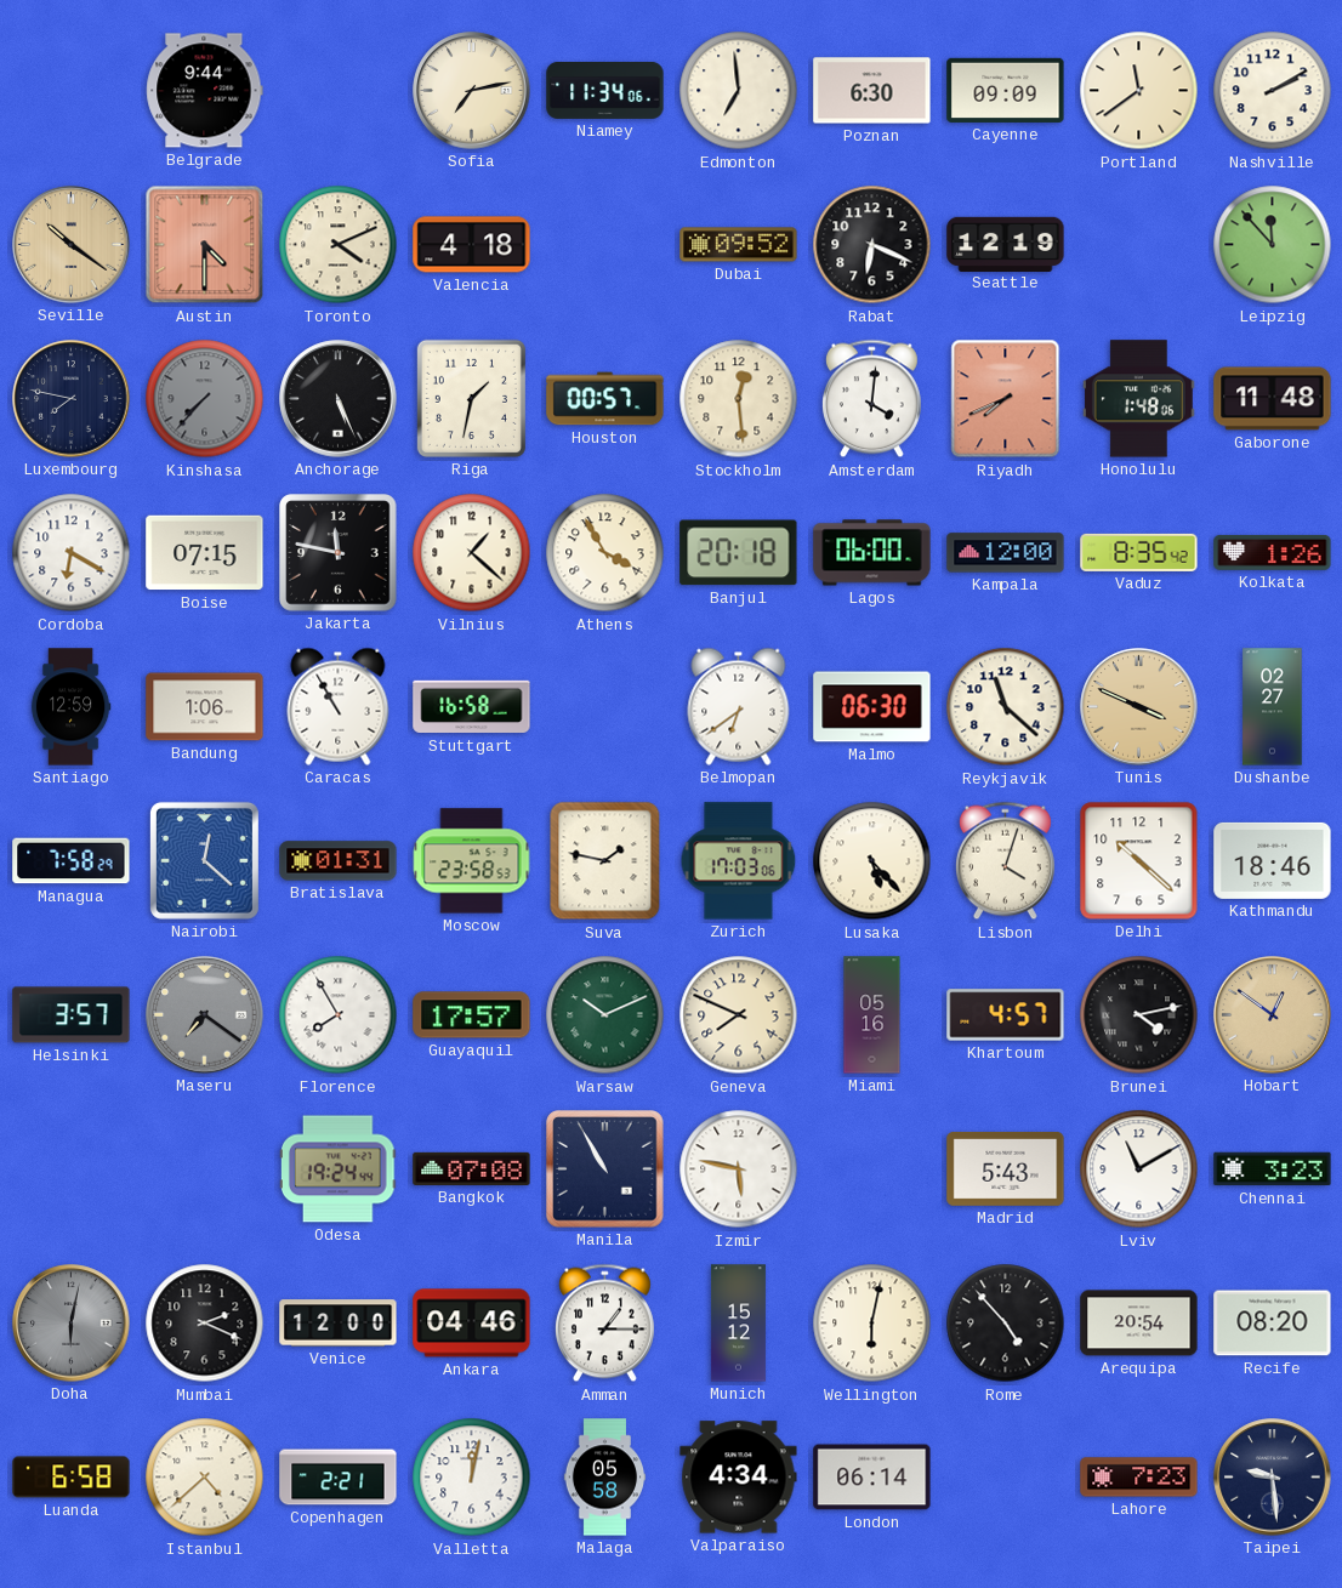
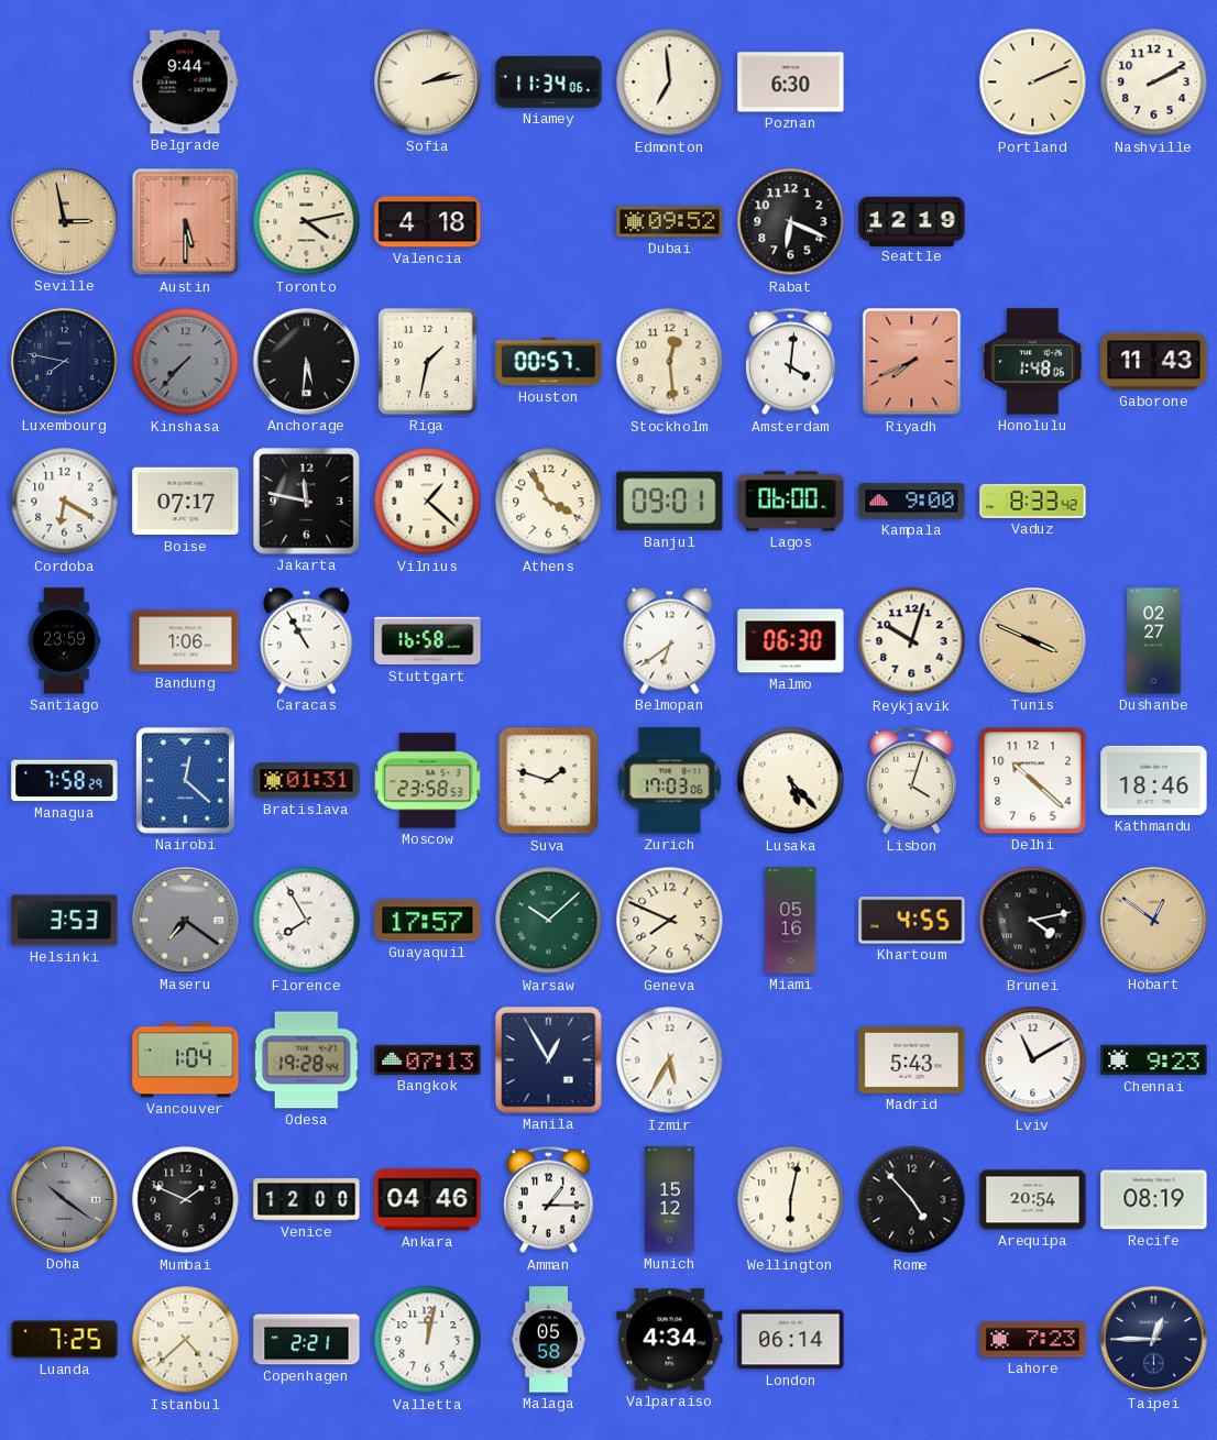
Sofia: 7:13 -> 2:13 (428, 83)
Cayenne: 09:09 -> none (1006, 90)
Portland: 11:39 -> 2:11 (1033, 83)
Seville: 10:21 -> 2:58 (65, 222)
Austin: 4:30 -> 5:30 (186, 222)
Toronto: 4:11 -> 4:13 (307, 222)
Leipzig: 11:53 -> none (1273, 245)
Anchorage: 5:26 -> 5:31 (307, 362)
Gaborone: 11:48 -> 11:43 (1154, 362)
Boise: 07:15 -> 07:17 (186, 502)
Banjul: 20:18 -> 09:01 (670, 502)
Kampala: 12:00 -> 9:00 (912, 502)
Vaduz: 8:35 -> 8:33 (1033, 501)
Kolkata: 1:26 -> none (1273, 553)
Santiago: 12:59 -> 23:59 (64, 641)
Reykjavik: 11:22 -> 10:03 (912, 641)
Suva: 1:47 -> 1:48 (549, 781)
Helsinki: 3:57 -> 3:53 (65, 921)
Warsaw: 10:11 -> 10:08 (549, 921)
Khartoum: 4:57 -> 4:55 (912, 921)
Vancouver: none -> 1:04 (186, 1060)
Odesa: 19:24 -> 19:28 (306, 1060)
Bangkok: 07:08 -> 07:13 (428, 1059)
Manila: 10:55 -> 12:55 (549, 1060)
Izmir: 5:47 -> 5:35 (670, 1060)
Chennai: 3:23 -> 9:23 (1154, 1060)
Doha: 6:02 -> 10:21 (65, 1200)
Mumbai: 2:19 -> 1:49 (186, 1200)
Recife: 08:20 -> 08:19 (1154, 1200)
Luanda: 6:58 -> 7:25 (65, 1340)
Taipei: 9:29 -> 12:45 (1154, 1340)
